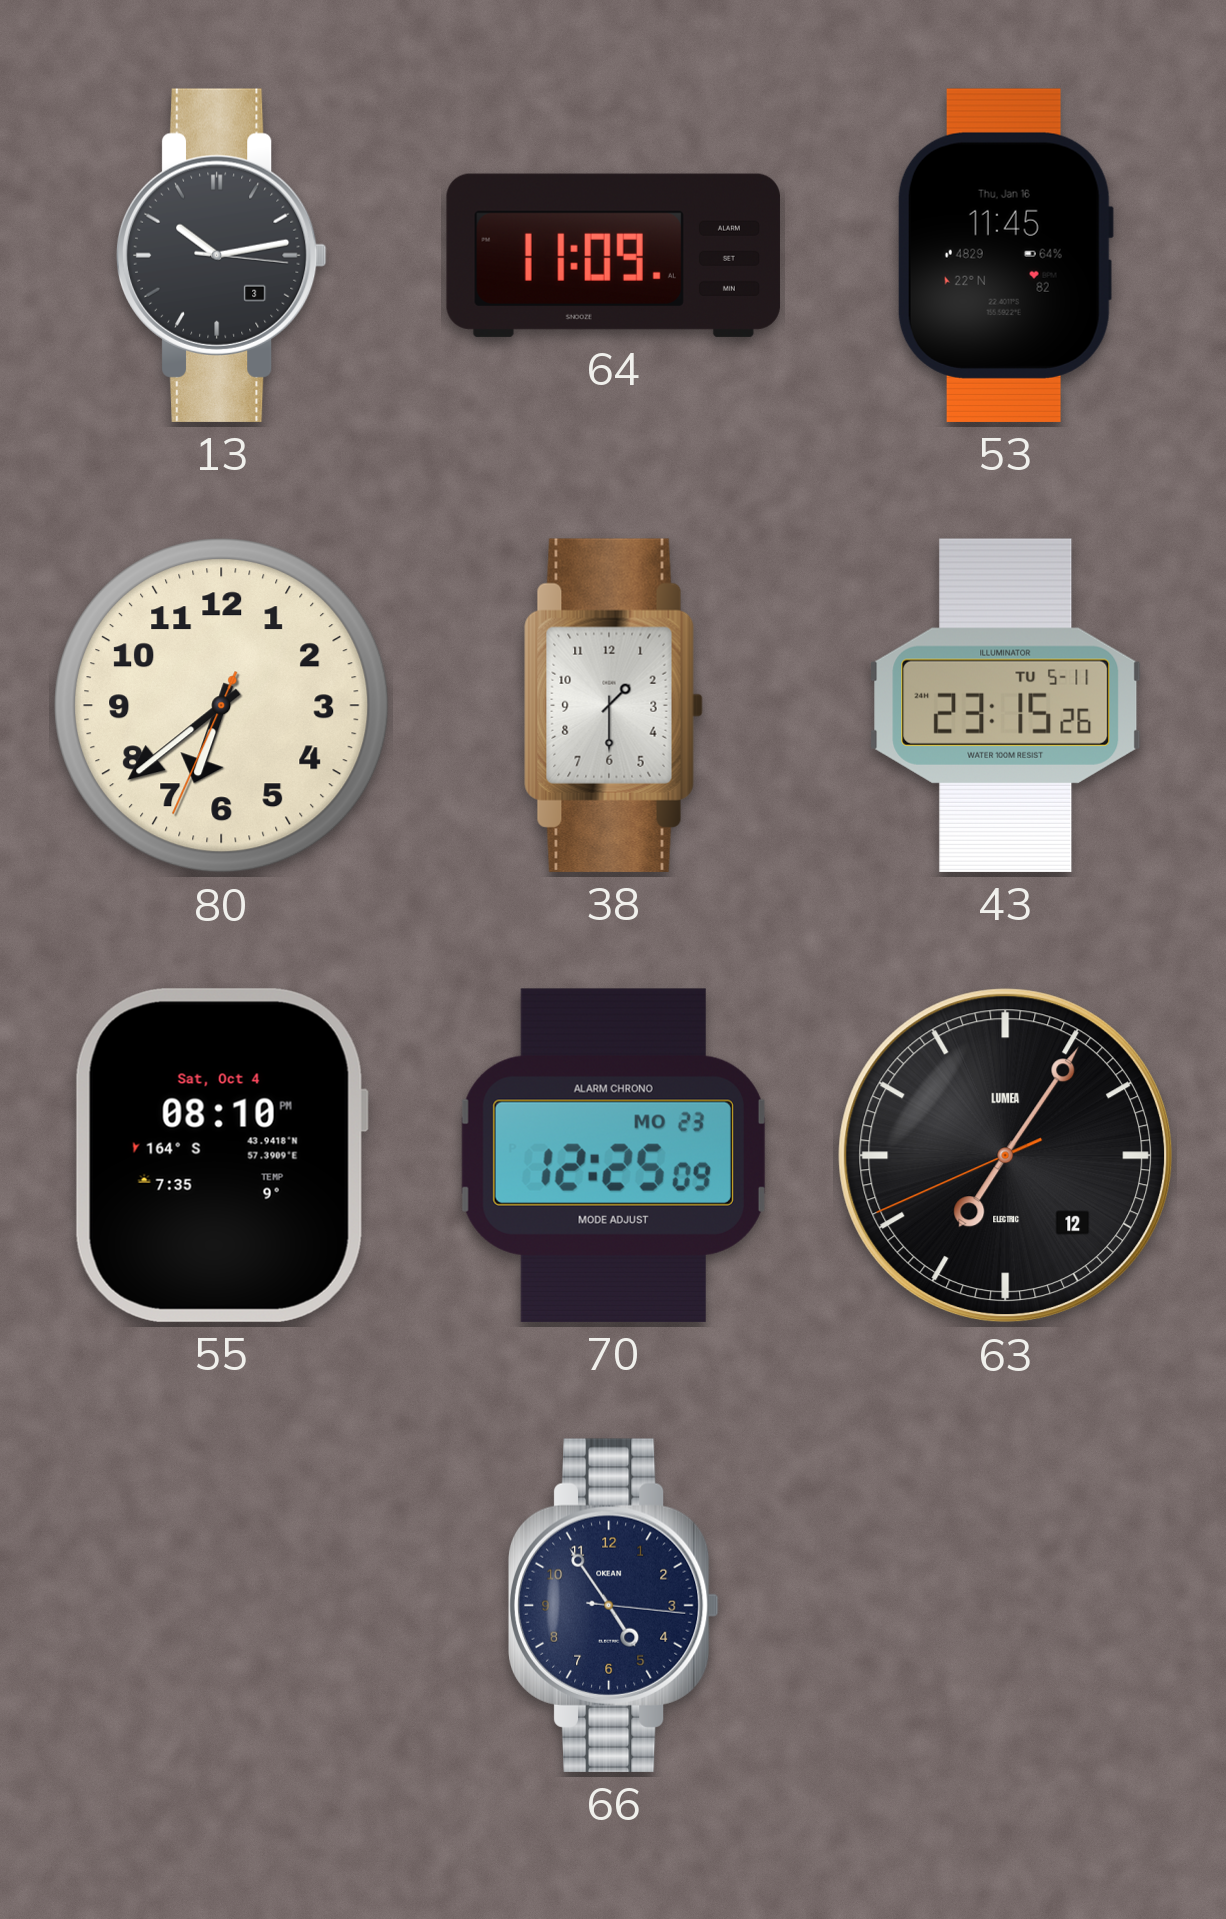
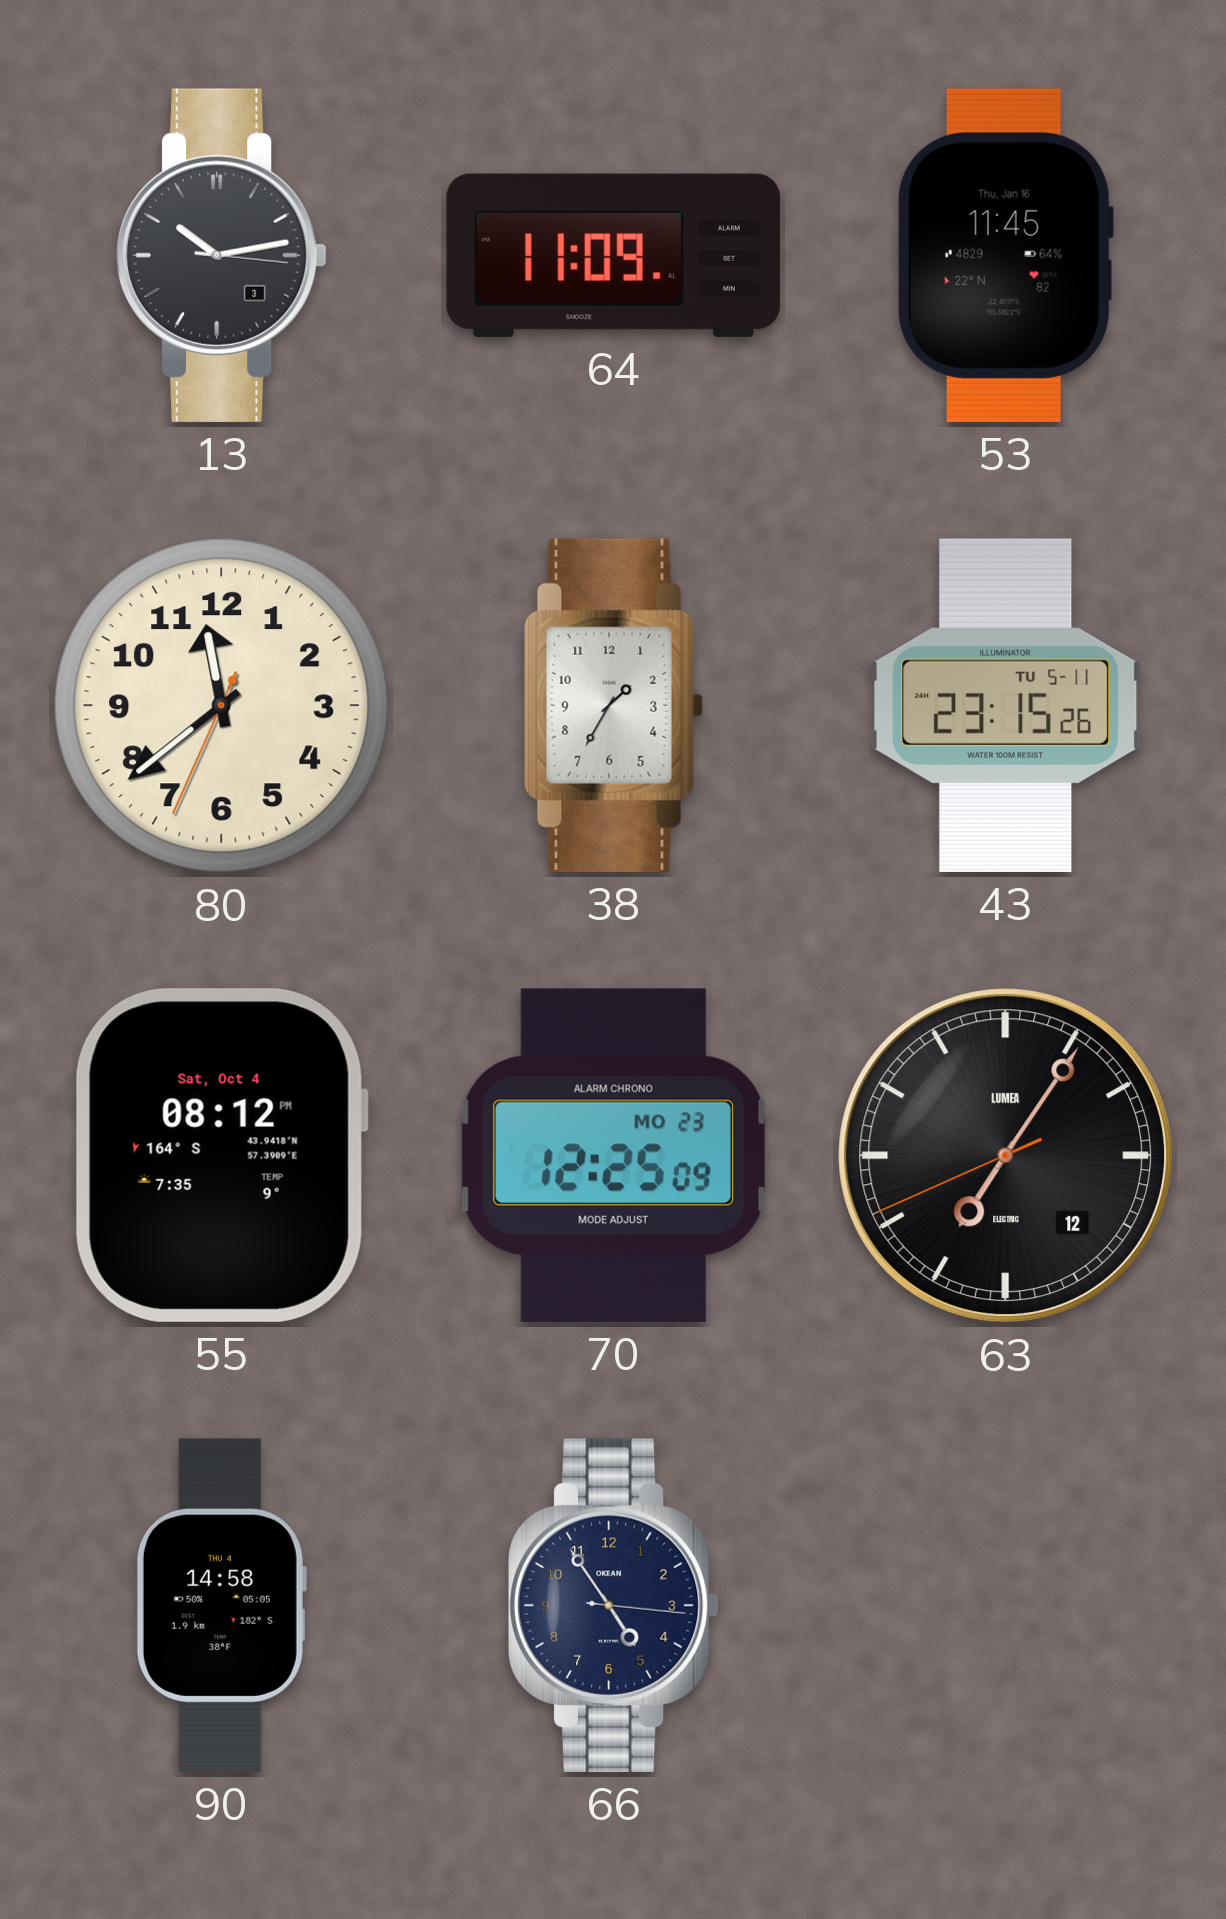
80: 6:38 -> 11:38 (222, 706)
38: 1:30 -> 1:35 (613, 705)
55: 08:10 -> 08:12 (221, 1155)
90: none -> 14:58 (221, 1605)
